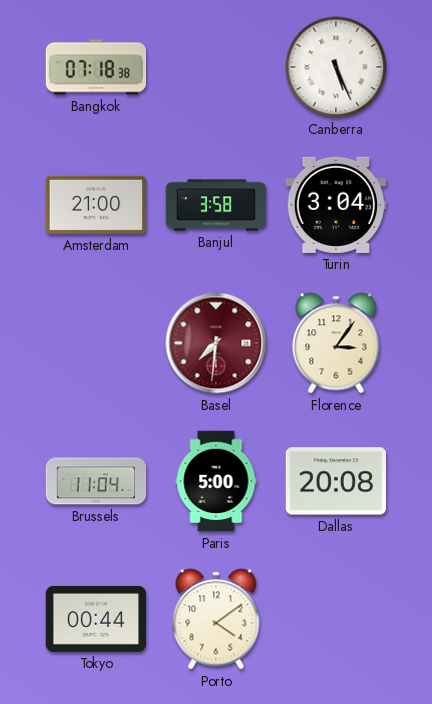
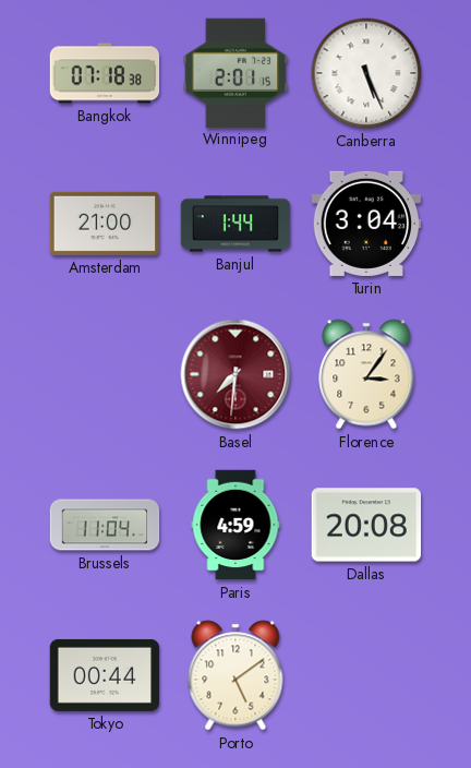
Winnipeg: none -> 2:01 (235, 72)
Banjul: 3:58 -> 1:44 (235, 224)
Paris: 5:00 -> 4:59 (235, 525)
Porto: 4:09 -> 5:09 (235, 675)
